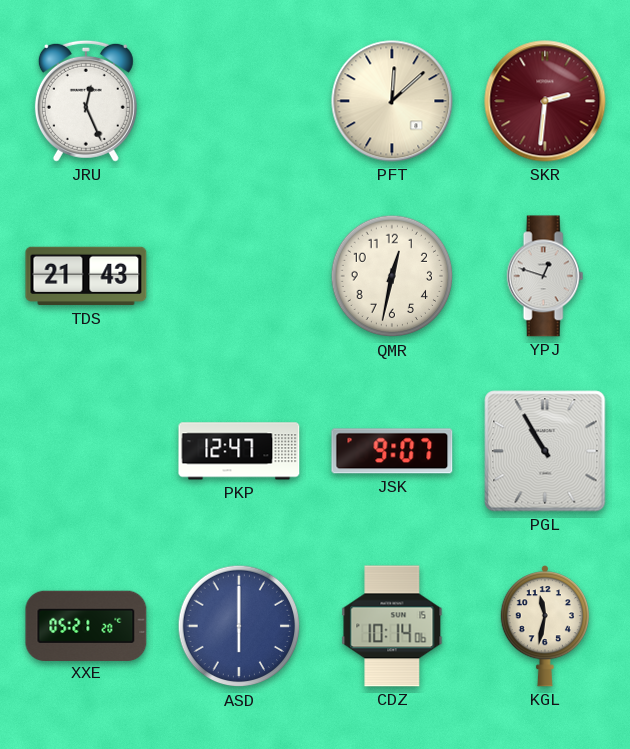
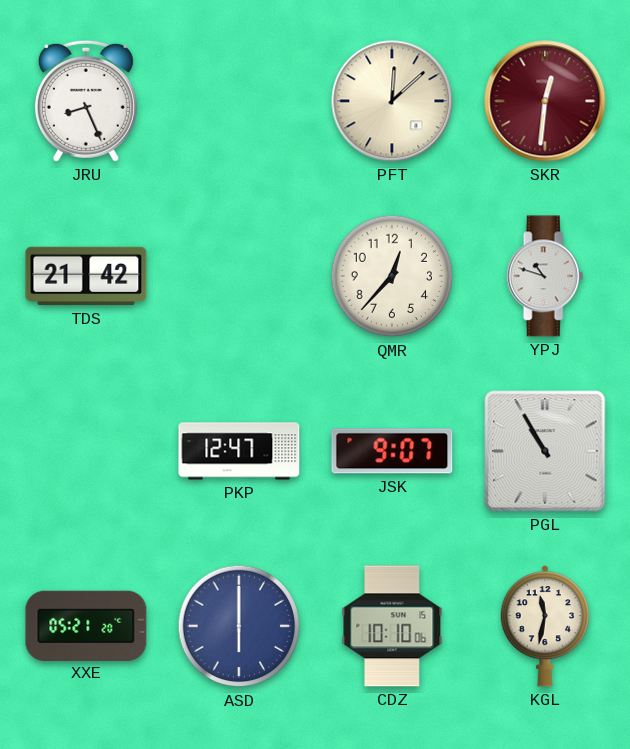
JRU: 12:26 -> 8:26 (86, 101)
SKR: 2:31 -> 12:31 (545, 101)
TDS: 21:43 -> 21:42 (86, 276)
QMR: 12:32 -> 12:37 (392, 276)
YPJ: 12:48 -> 10:48 (545, 276)
CDZ: 10:14 -> 10:10 (392, 626)
